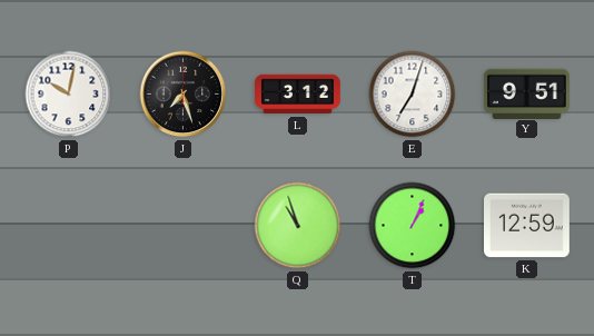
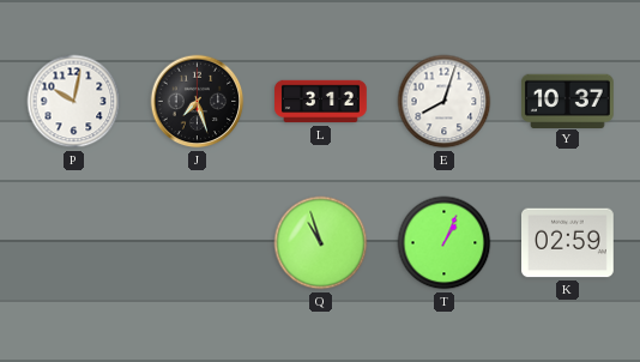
E: 7:03 -> 8:03 (445, 102)
Y: 9:51 -> 10:37 (567, 101)
K: 12:59 -> 02:59 (568, 243)
